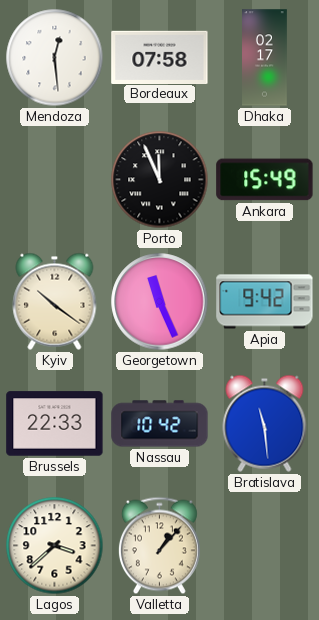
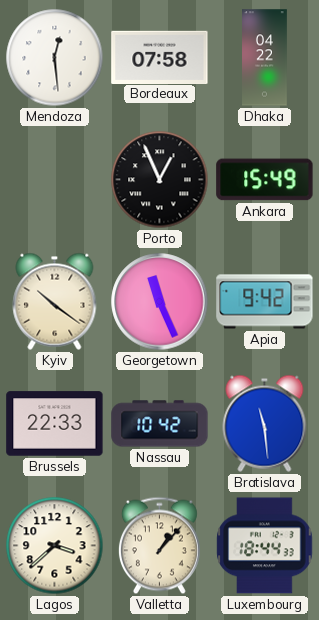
Dhaka: 02:17 -> 04:22 (265, 58)
Porto: 11:56 -> 12:56 (160, 180)
Luxembourg: none -> 18:44 (265, 546)
